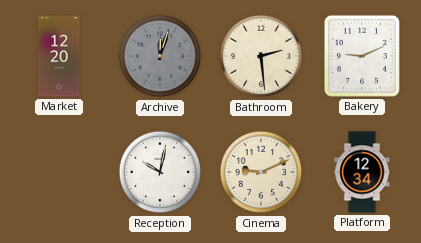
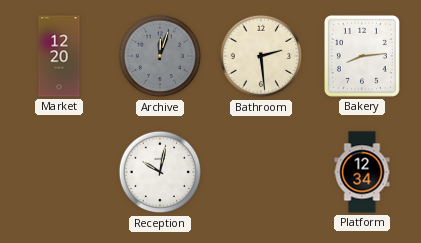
Bakery: 9:11 -> 8:14 (362, 56)
Cinema: 9:11 -> none (261, 172)
